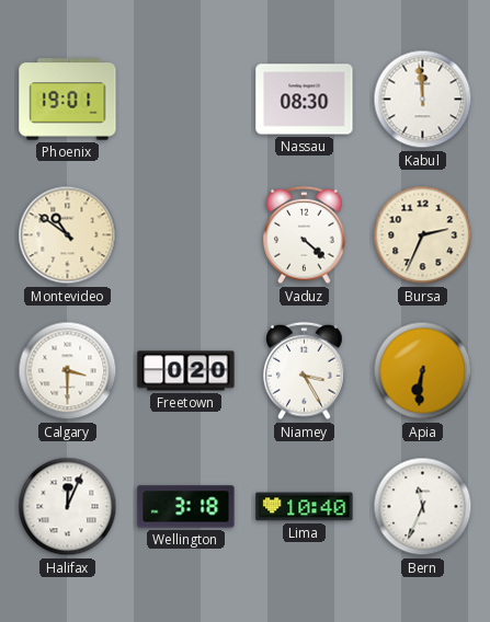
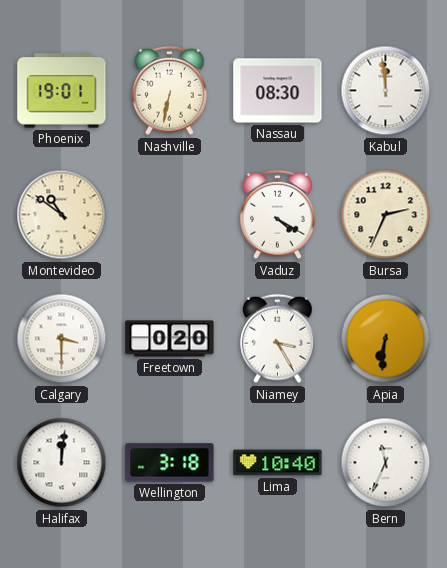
Nashville: none -> 6:32 (170, 91)
Vaduz: 4:22 -> 4:20 (278, 215)
Halifax: 12:04 -> 12:01 (62, 463)
